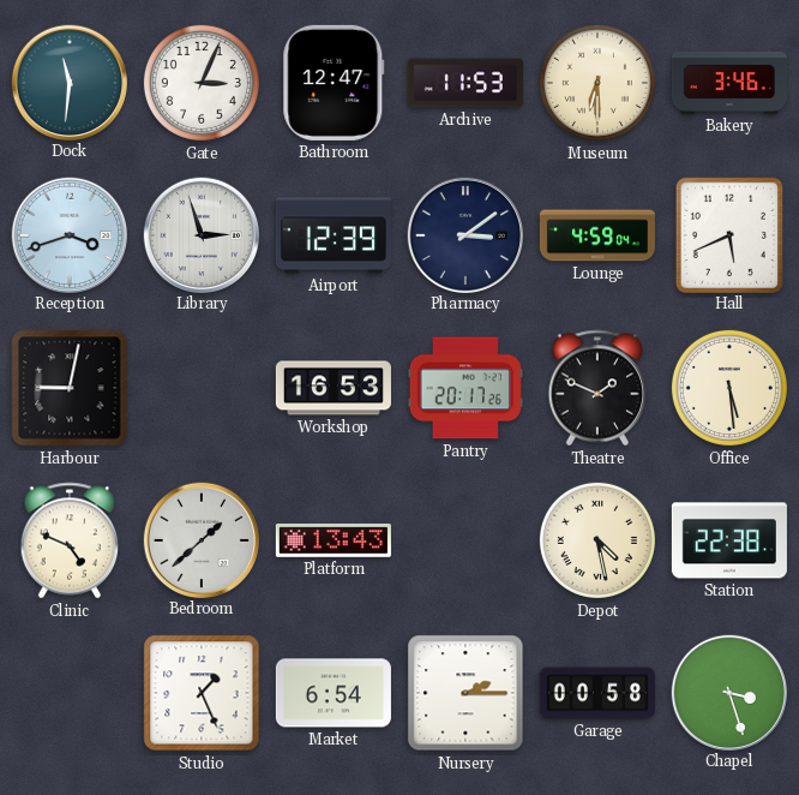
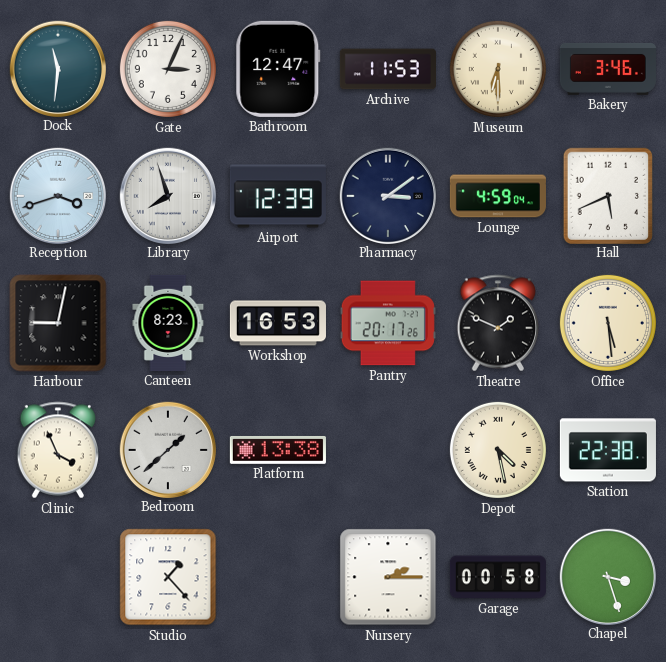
Library: 2:57 -> 7:57 (167, 195)
Canteen: none -> 8:23 (168, 323)
Clinic: 4:49 -> 3:56 (57, 450)
Platform: 13:43 -> 13:38 (278, 450)
Studio: 1:26 -> 1:23 (168, 577)
Market: 6:54 -> none (334, 693)
